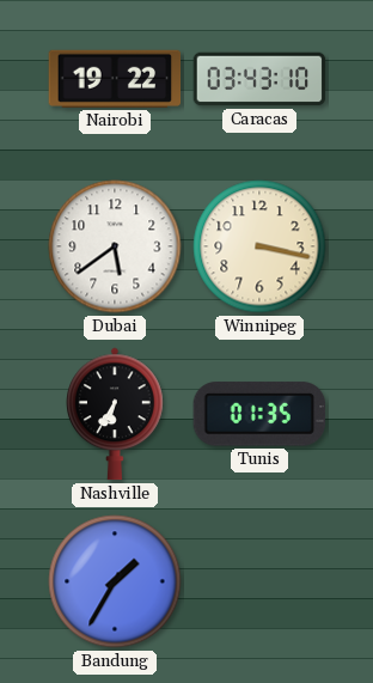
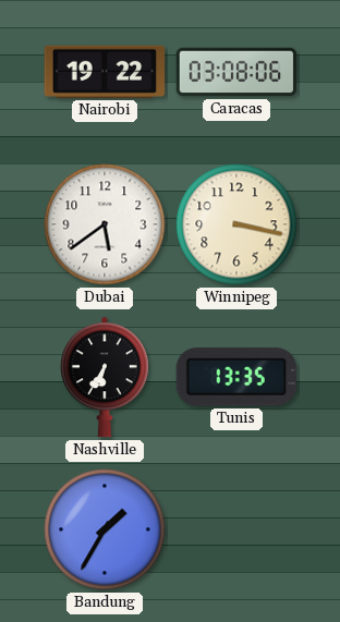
Caracas: 03:43 -> 03:08 (236, 72)
Tunis: 01:35 -> 13:35 (236, 377)
